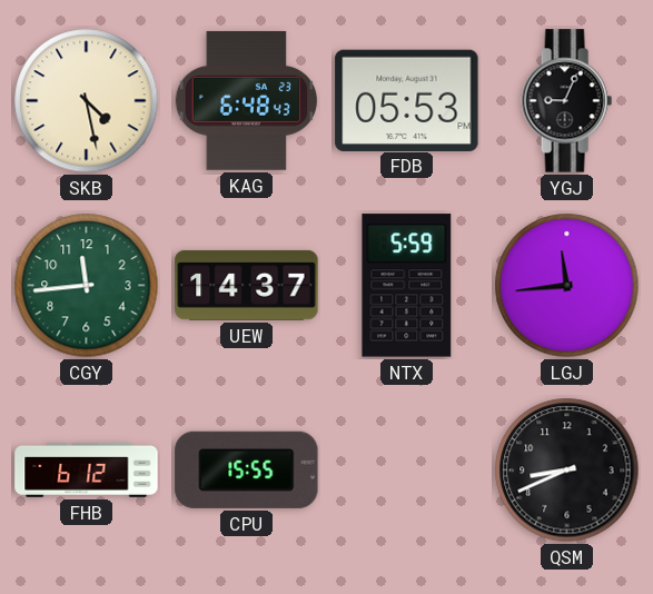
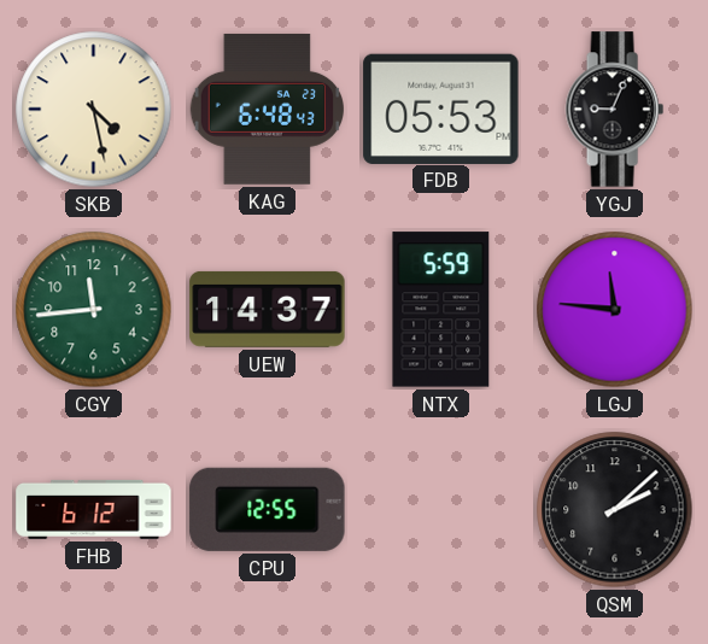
LGJ: 11:44 -> 11:46 (615, 310)
CPU: 15:55 -> 12:55 (268, 509)
QSM: 8:41 -> 2:08 (615, 510)
